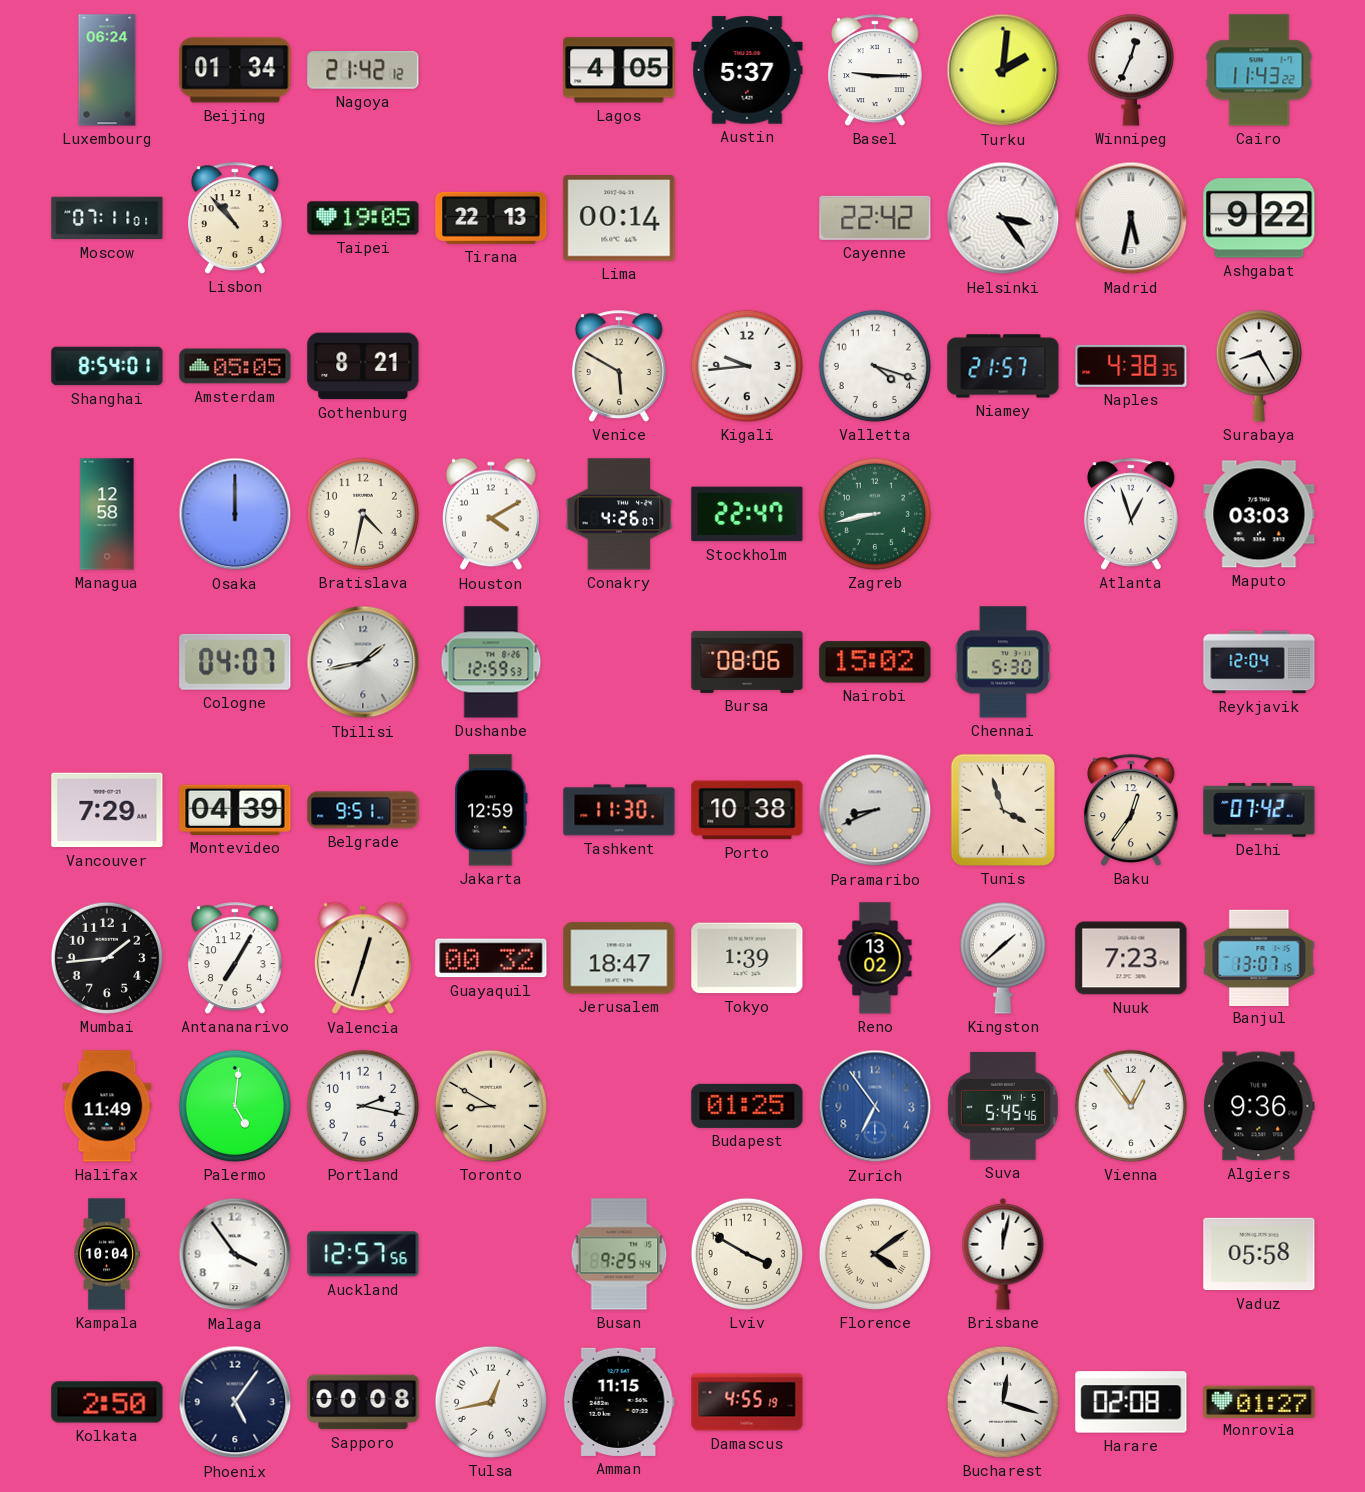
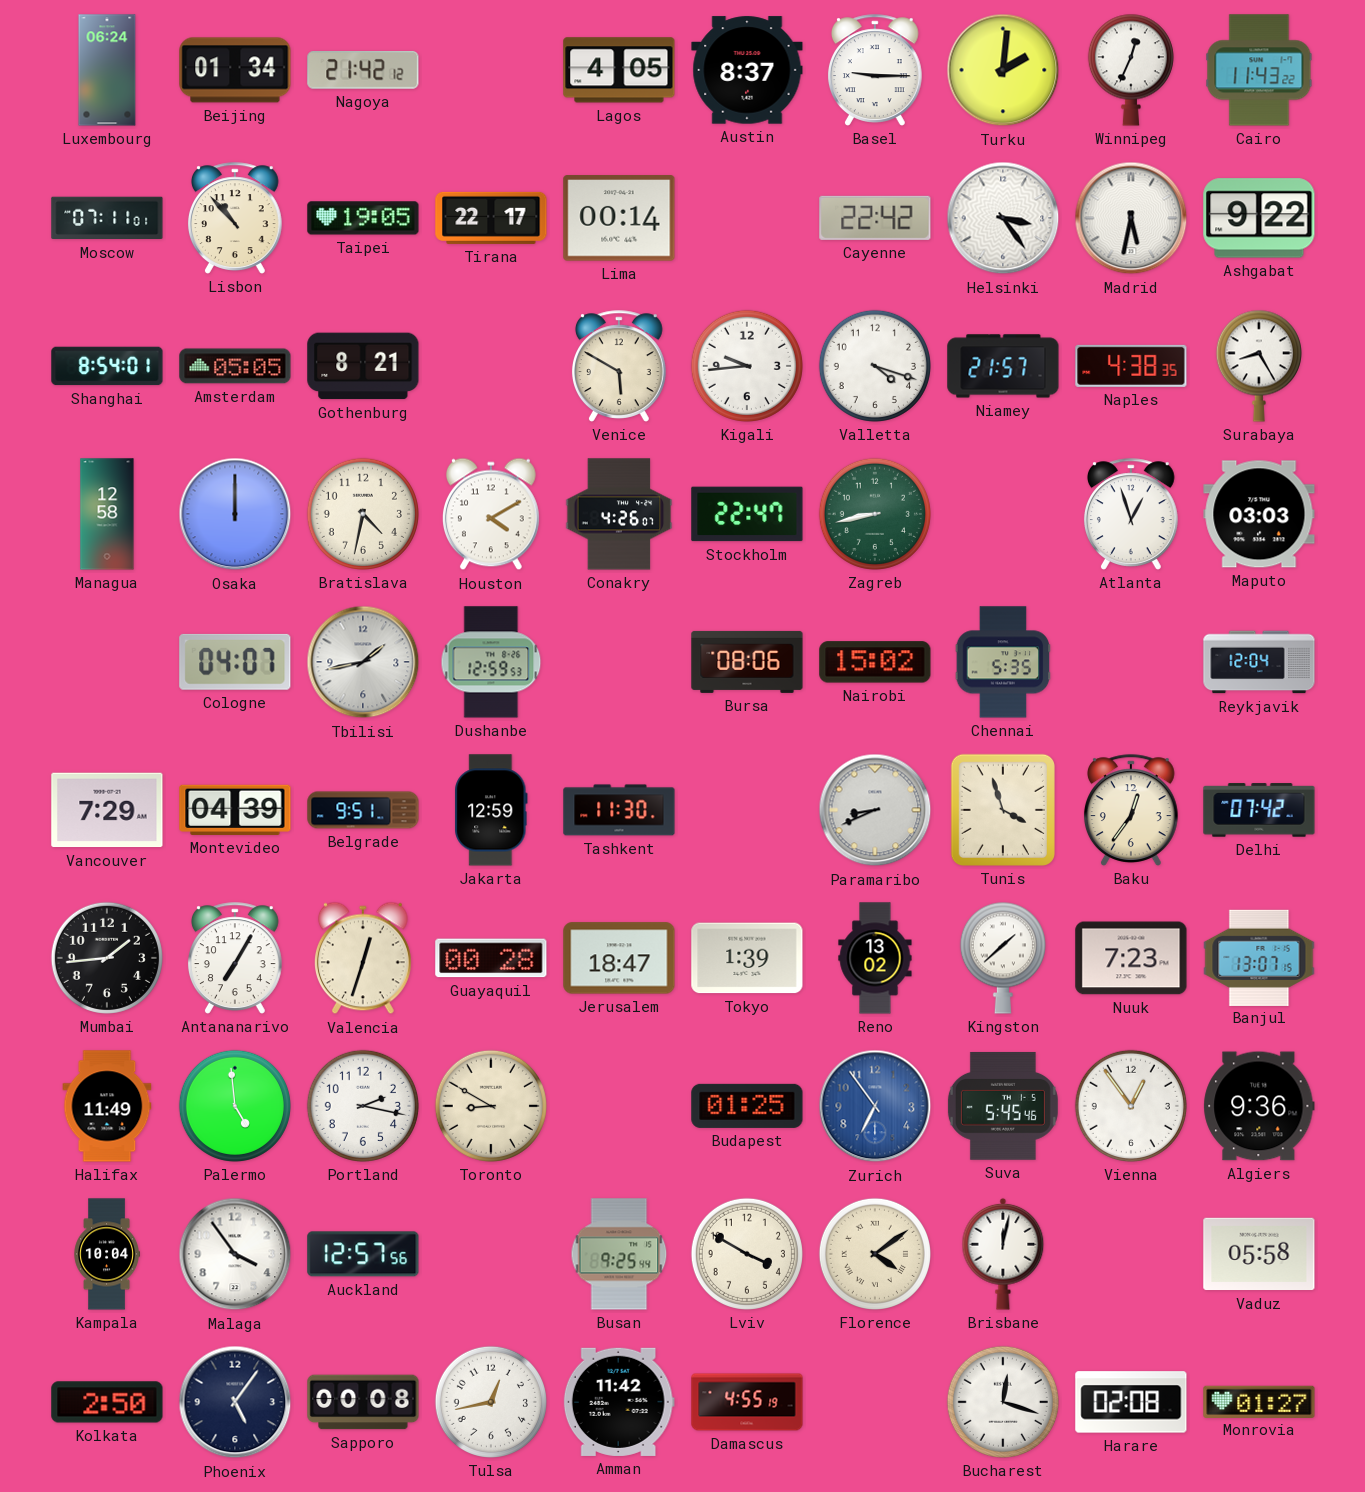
Austin: 5:37 -> 8:37 (747, 70)
Tirana: 22:13 -> 22:17 (491, 218)
Chennai: 5:30 -> 5:35 (1003, 662)
Porto: 10:38 -> none (747, 810)
Guayaquil: 00:32 -> 00:28 (491, 958)
Palermo: 5:01 -> 4:59 (235, 1106)
Amman: 11:15 -> 11:42 (619, 1402)
